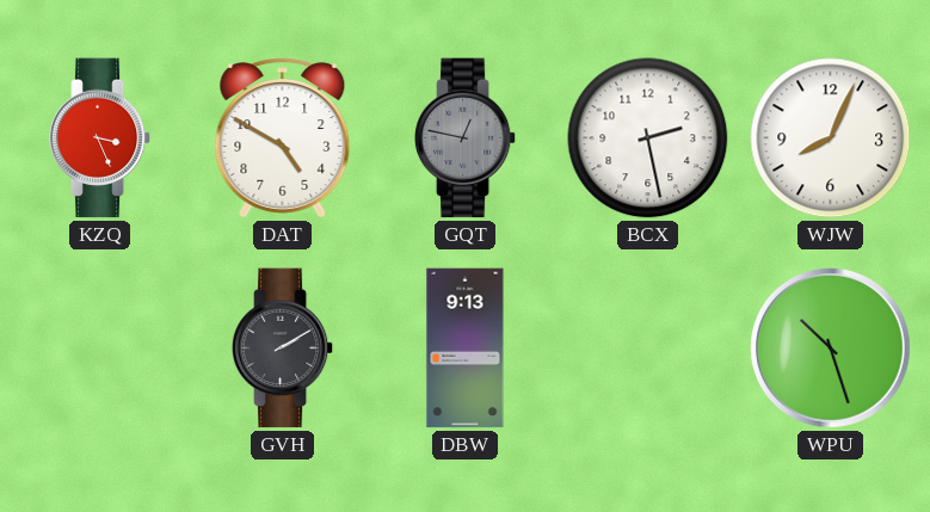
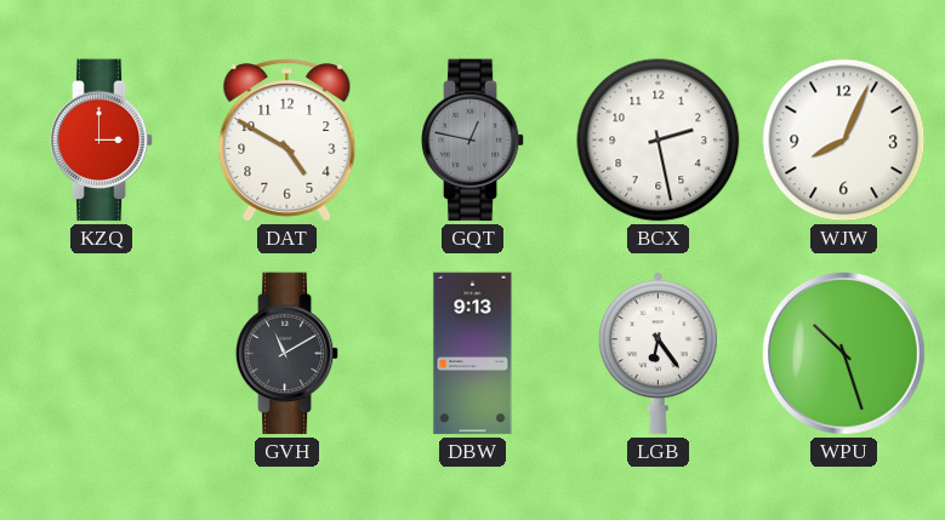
KZQ: 3:26 -> 3:00 (102, 141)
GVH: 2:10 -> 11:10 (288, 354)
LGB: none -> 6:24 (657, 354)
